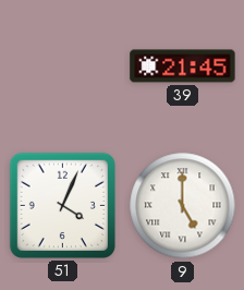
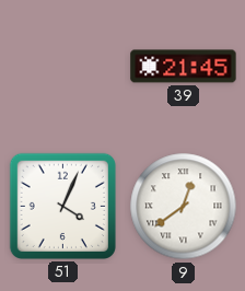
9: 5:00 -> 12:39 (184, 207)
